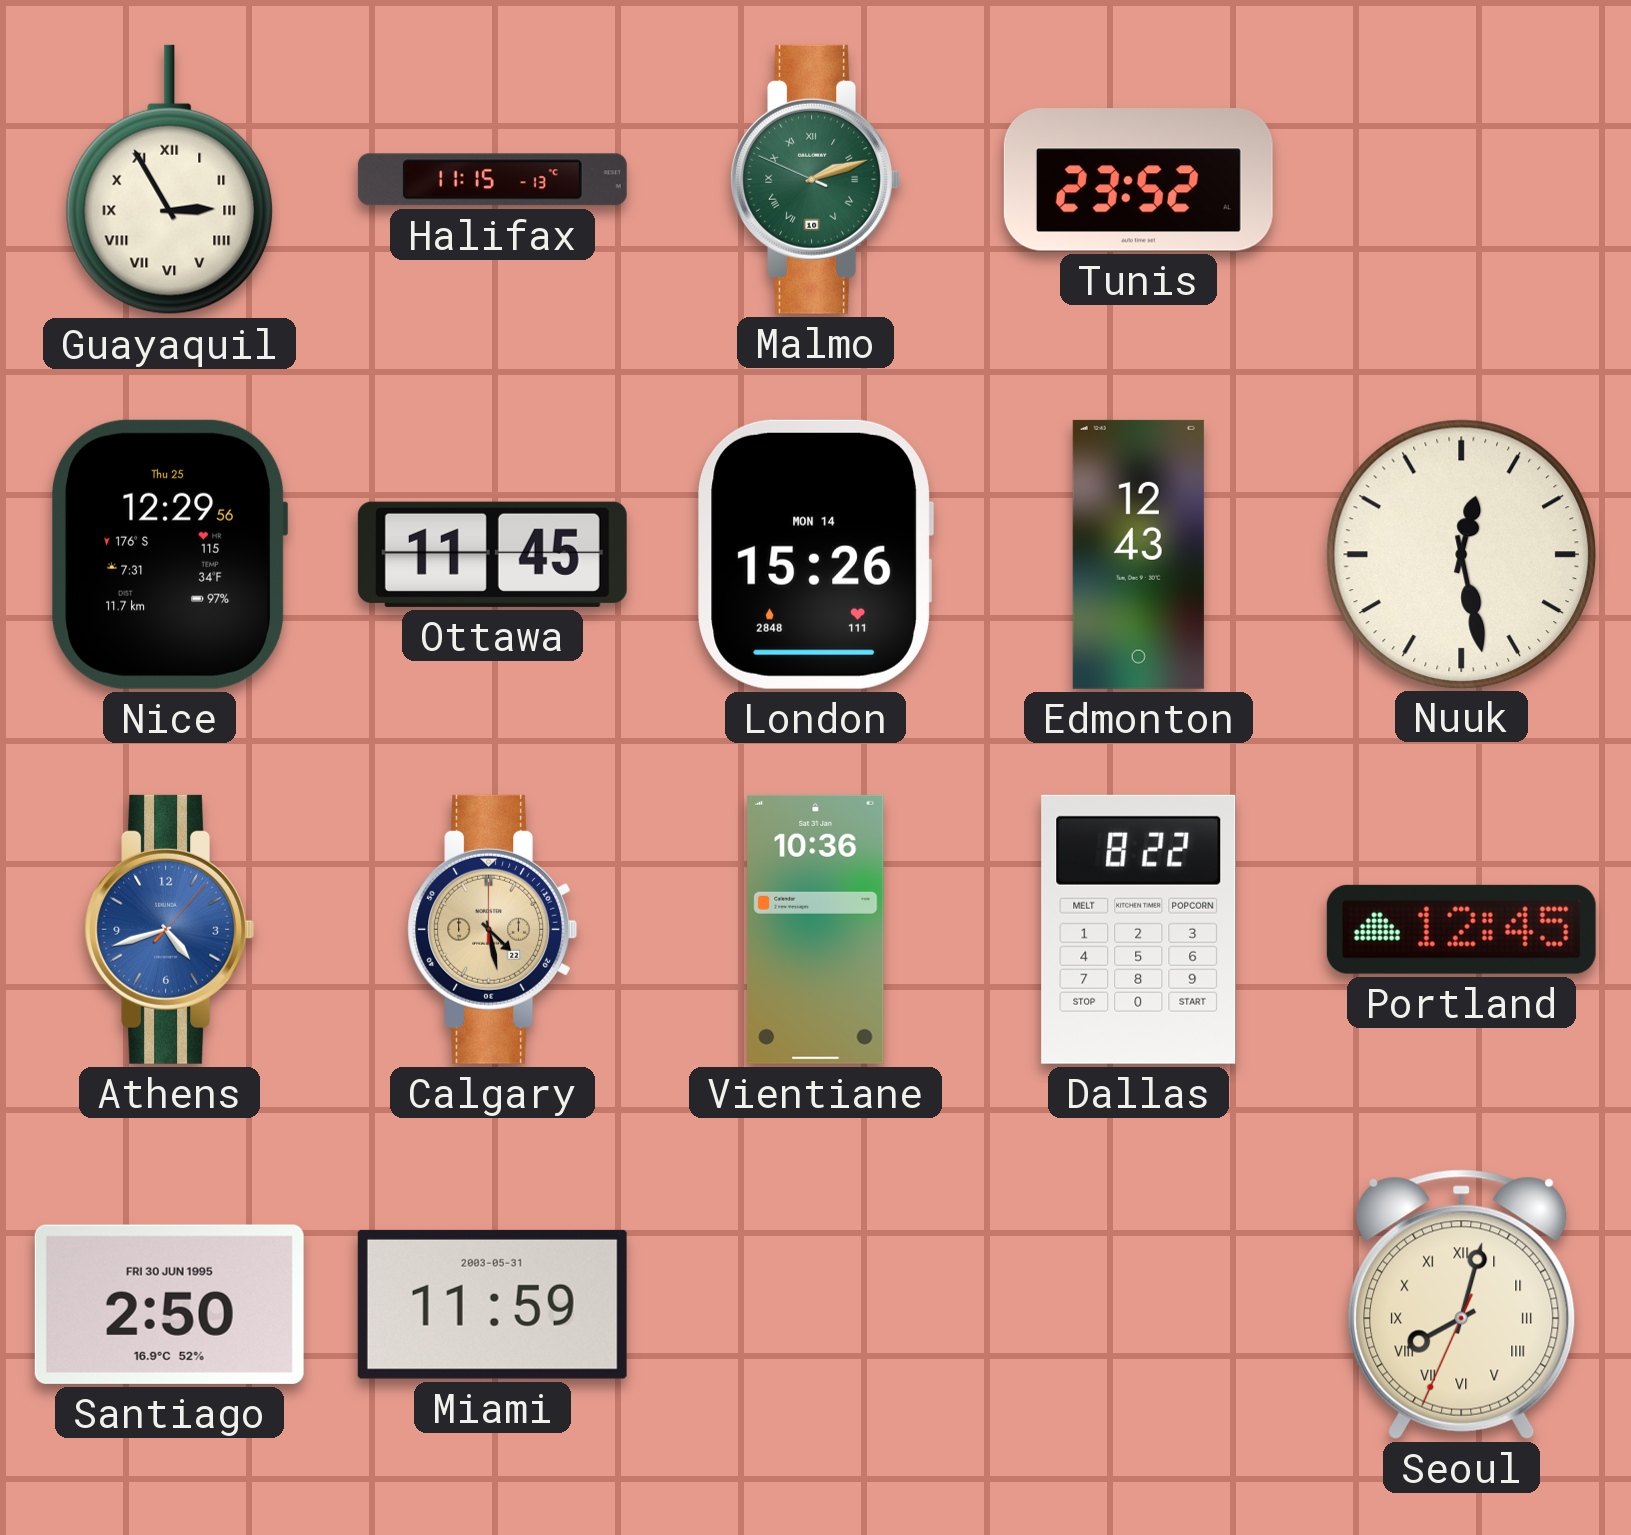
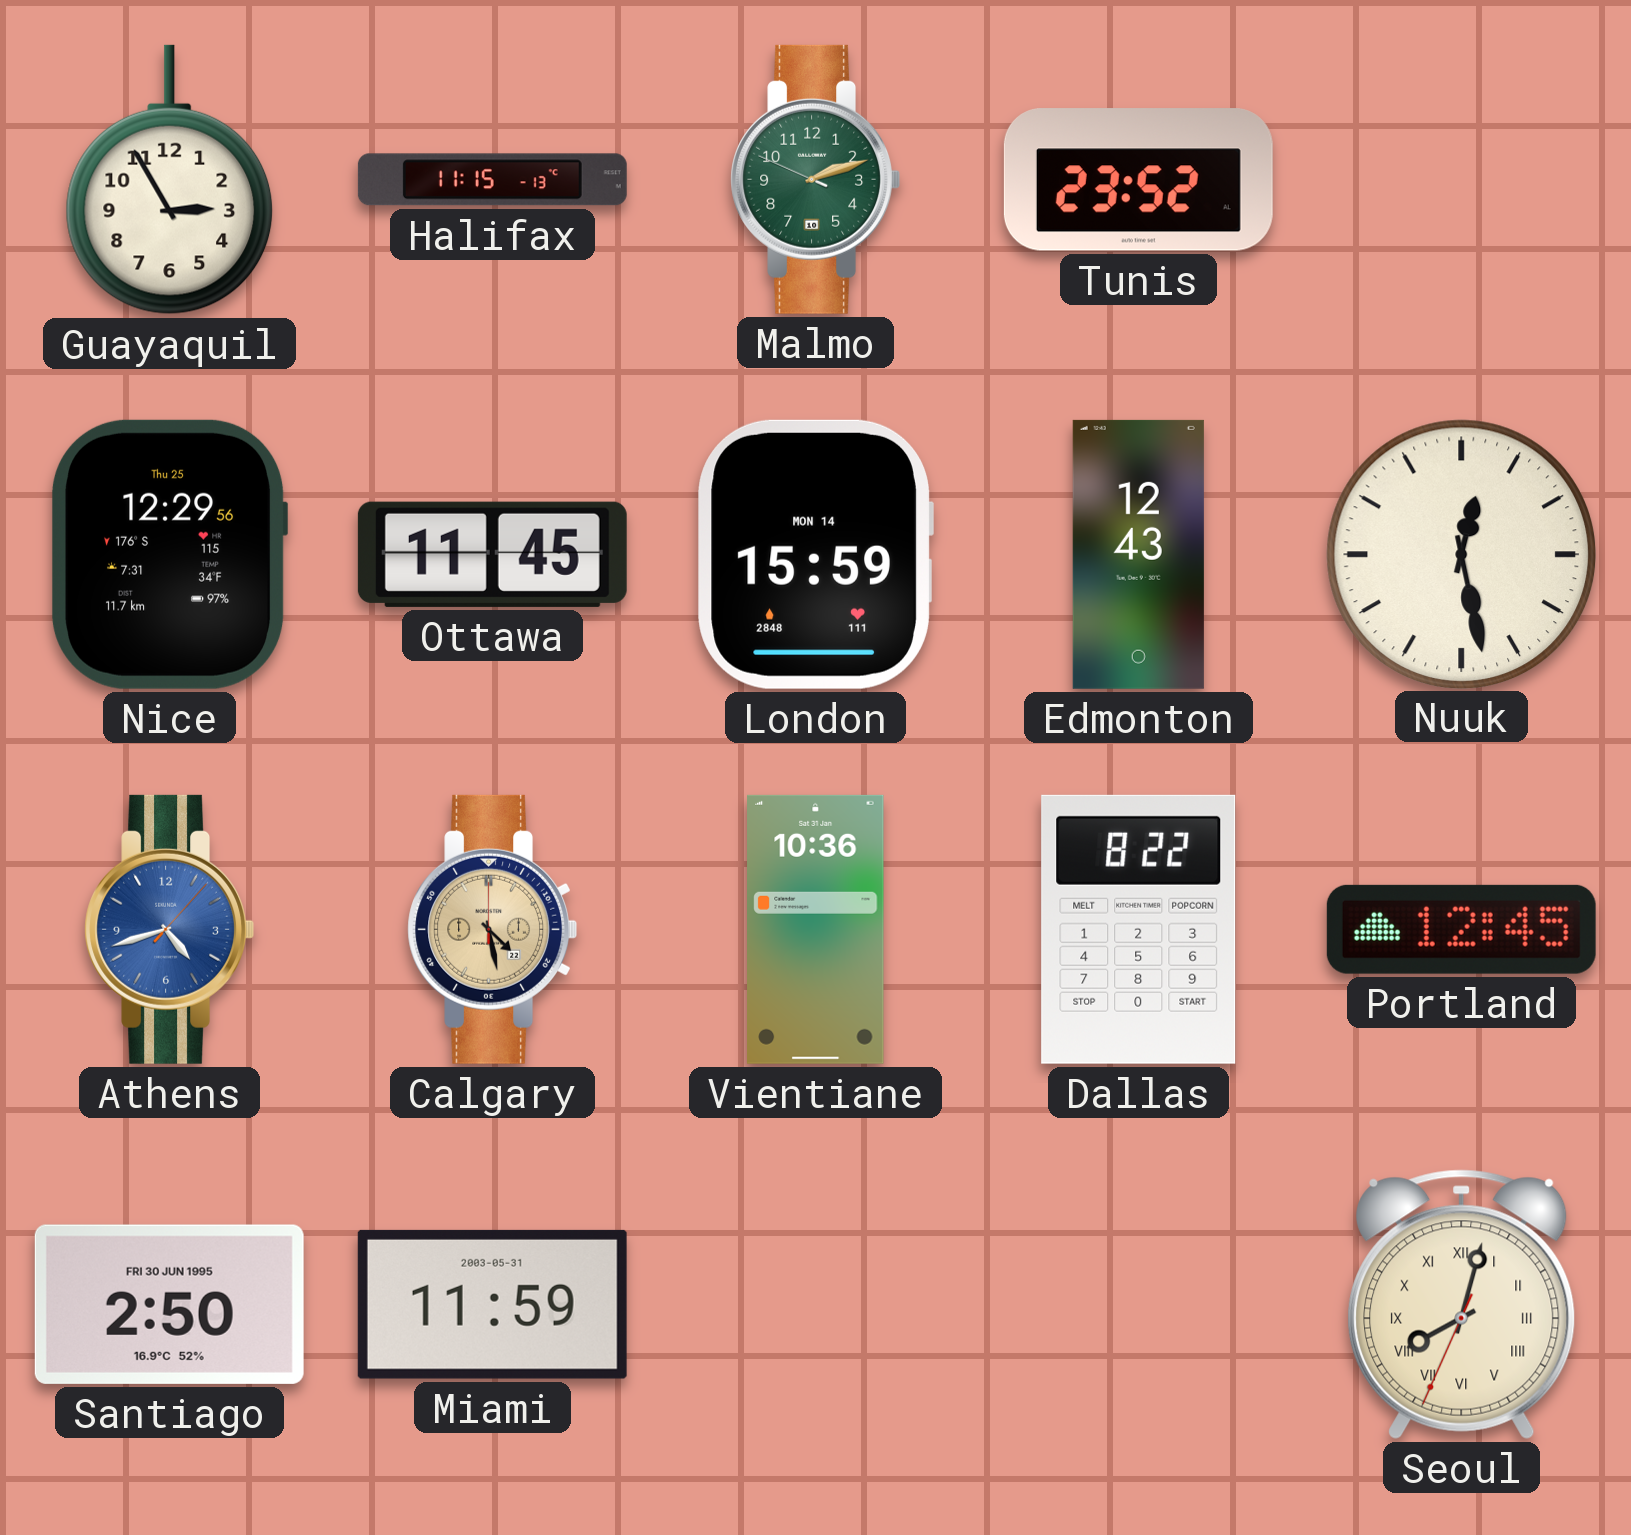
Guayaquil numerals: Roman -> Arabic (170, 180)
Malmo numerals: Roman -> Arabic (815, 179)
London: 15:26 -> 15:59 (815, 554)
